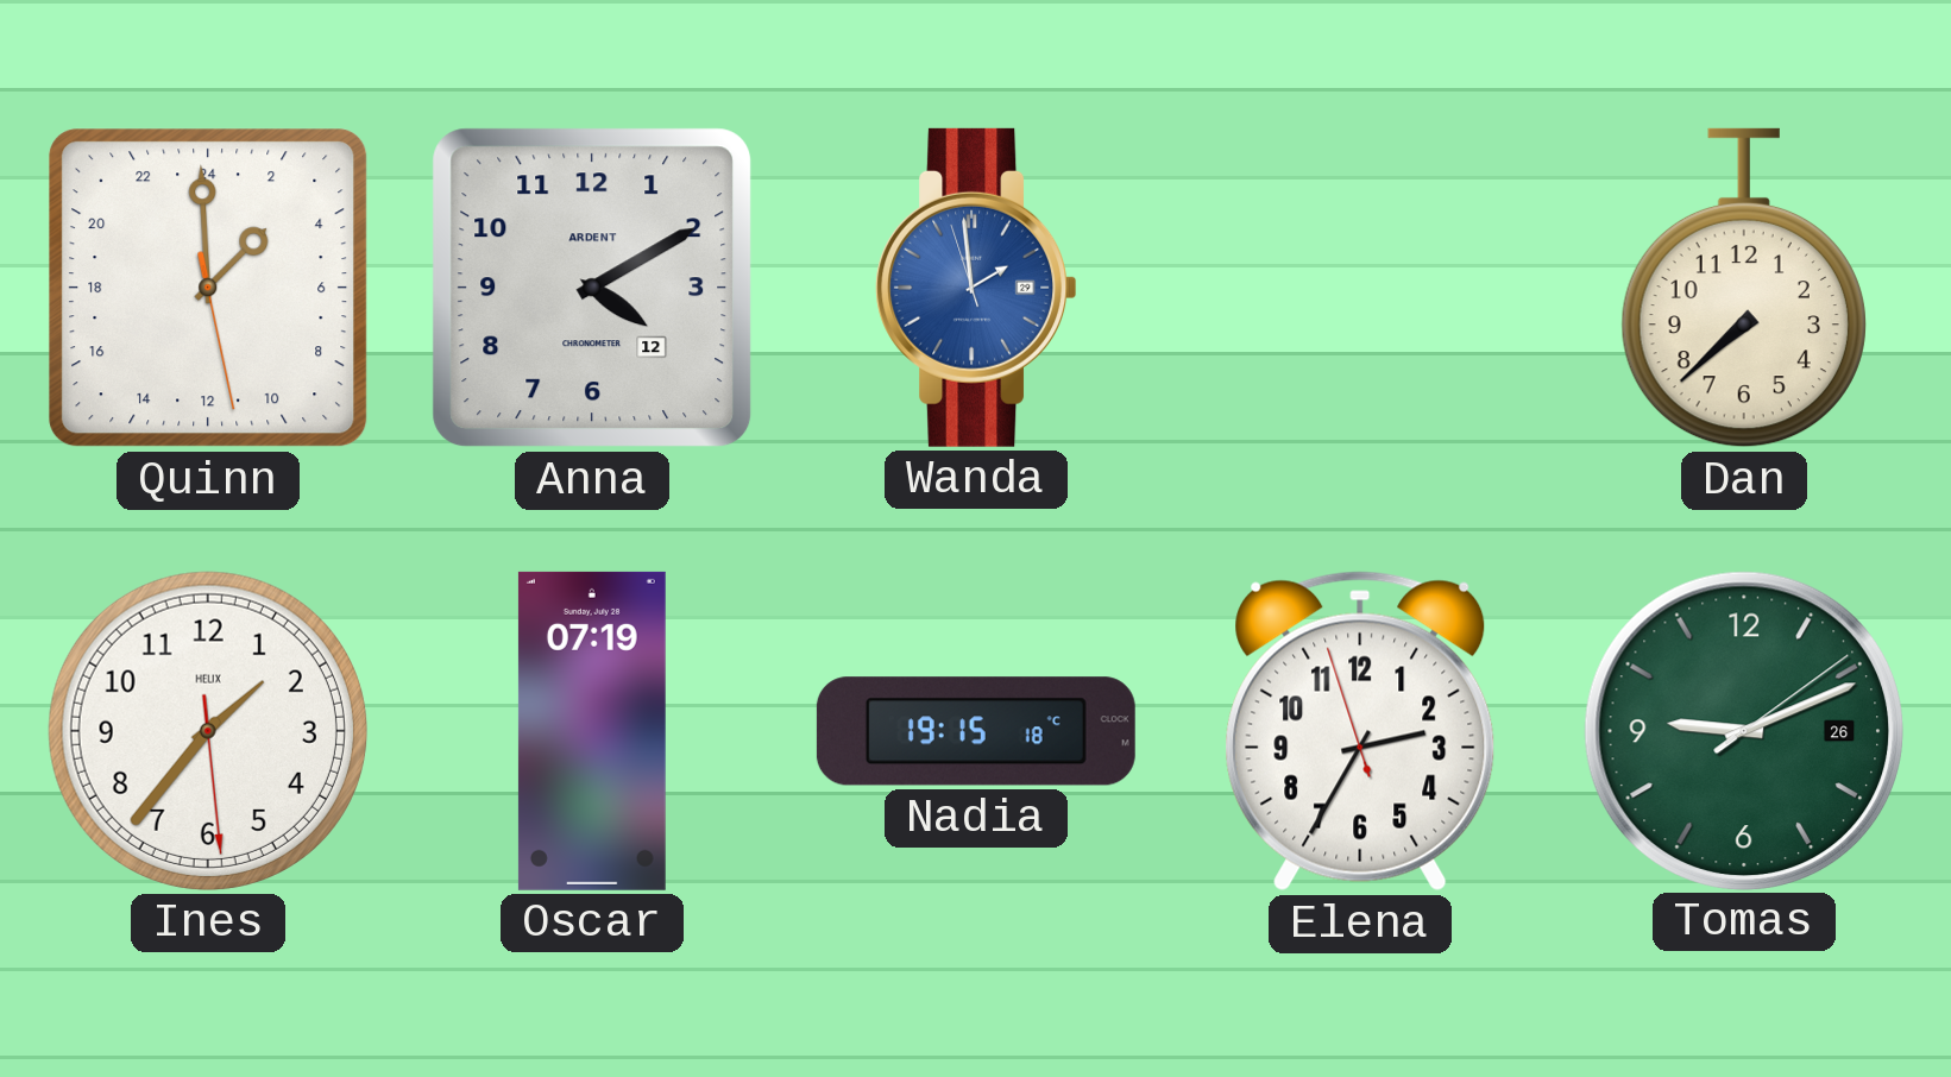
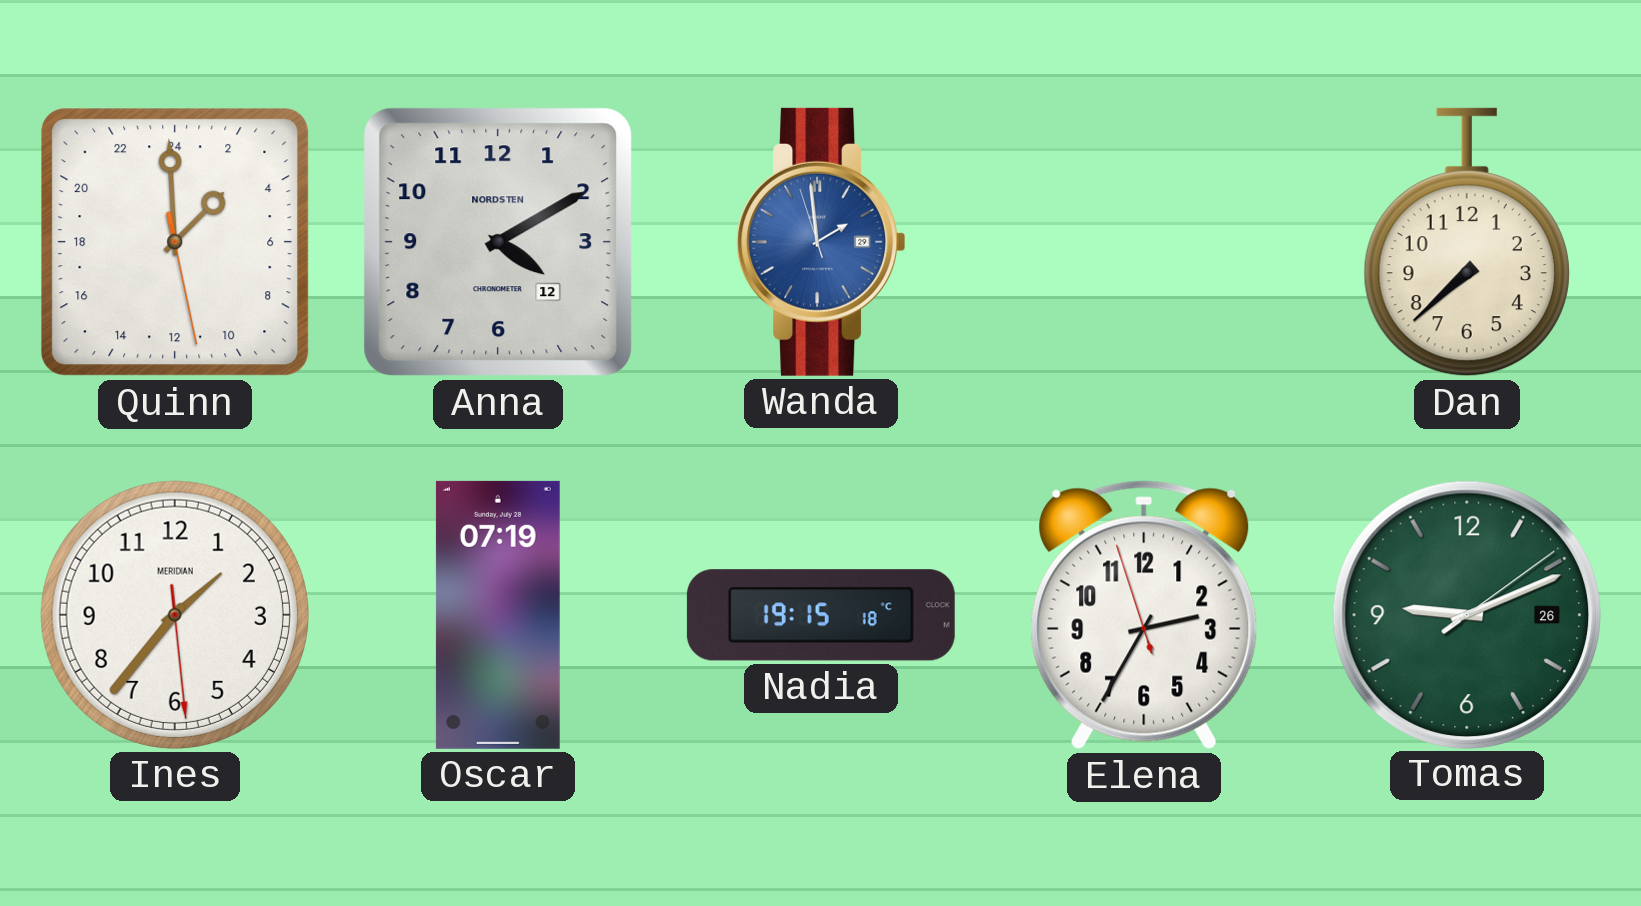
Anna brand: ARDENT -> NORDSTEN (498, 242)
Ines brand: HELIX -> MERIDIAN (175, 615)
